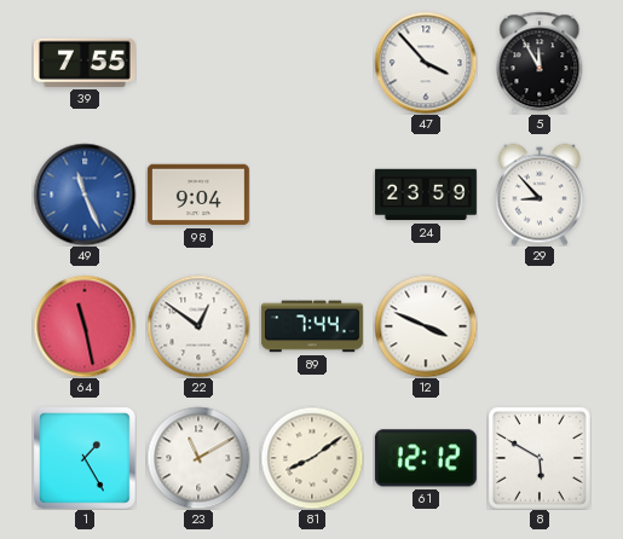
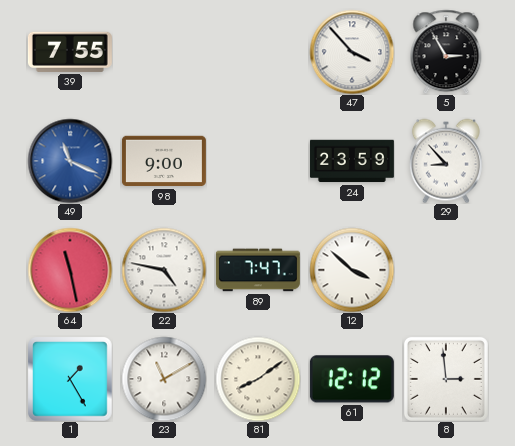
5: 11:55 -> 2:55 (446, 52)
49: 11:26 -> 11:19 (70, 161)
98: 9:04 -> 9:00 (164, 161)
22: 12:51 -> 4:47 (164, 270)
89: 7:44 -> 7:47 (258, 270)
12: 3:49 -> 3:52 (352, 270)
8: 5:50 -> 2:59 (446, 379)
